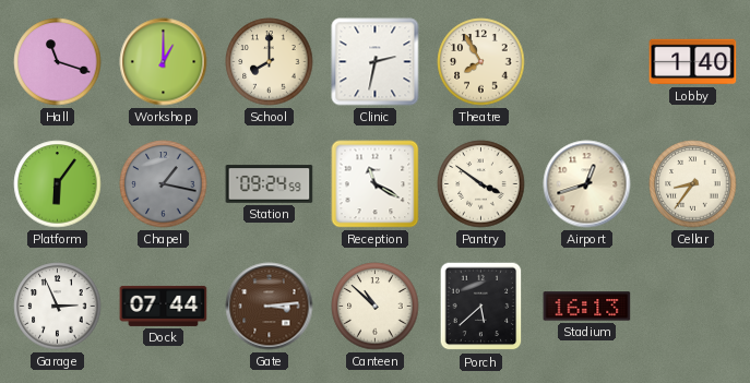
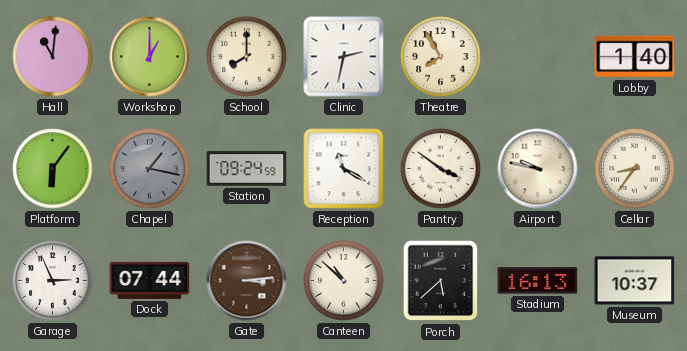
Hall: 11:18 -> 11:01 (53, 57)
Airport: 12:42 -> 9:47 (538, 169)
Museum: none -> 10:37 (635, 281)
